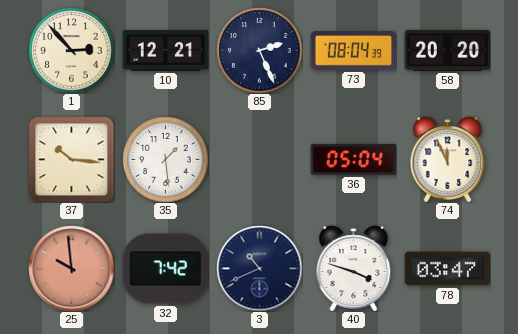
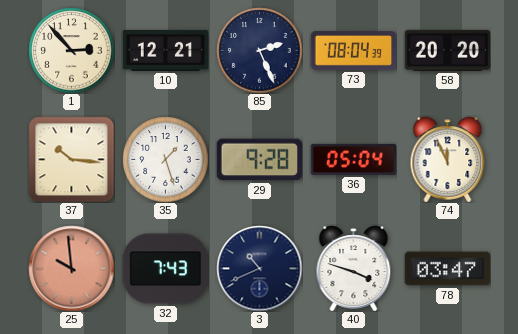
35: 1:29 -> 1:27 (165, 159)
29: none -> 9:28 (259, 160)
32: 7:42 -> 7:43 (165, 269)
